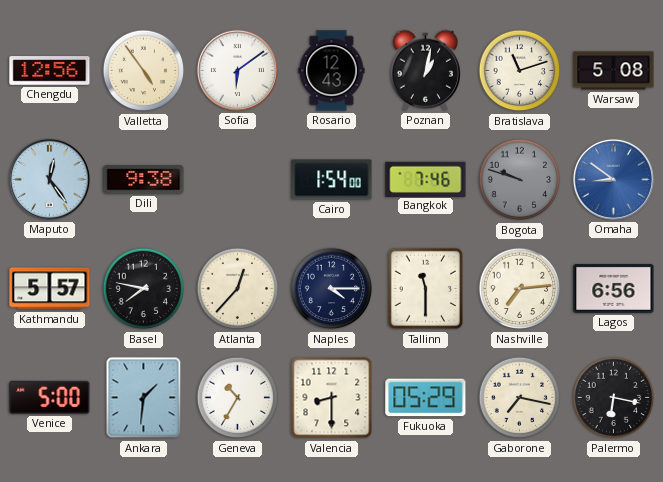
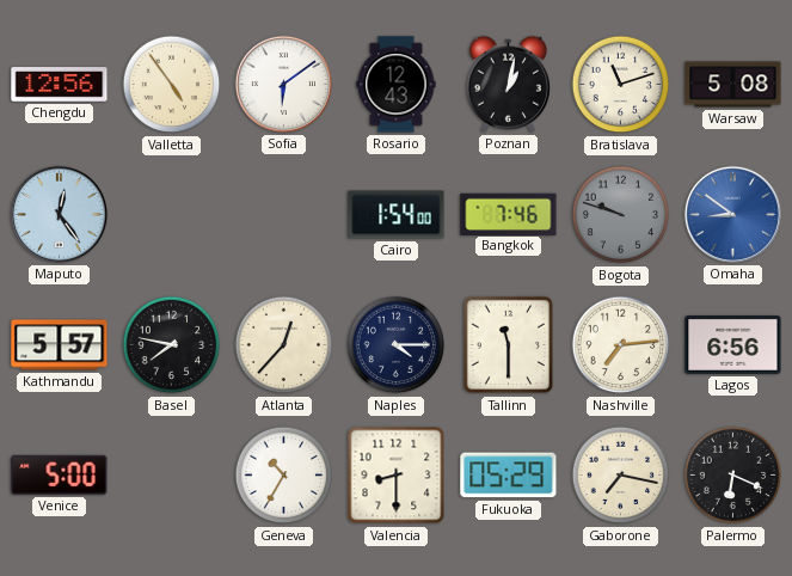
Dili: 9:38 -> none (144, 180)
Ankara: 1:31 -> none (144, 398)
Palermo: 6:17 -> 6:19 (733, 476)
